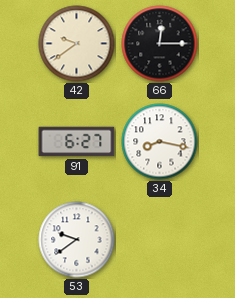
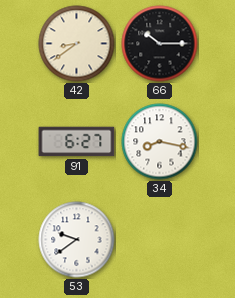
42: 9:39 -> 8:39 (77, 44)
66: 12:15 -> 10:15 (160, 44)
